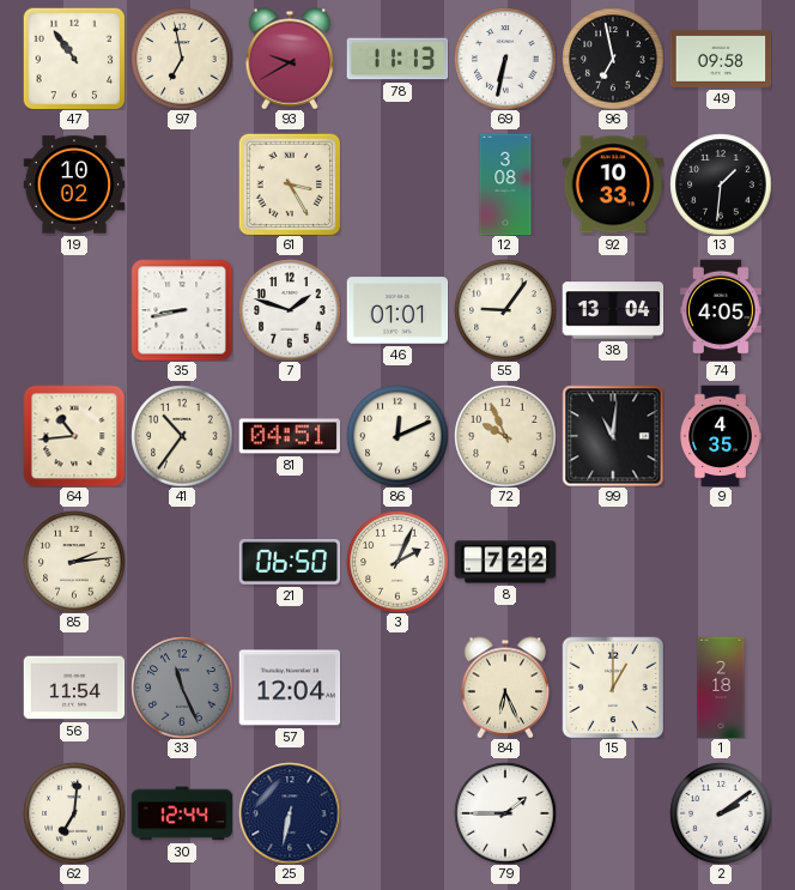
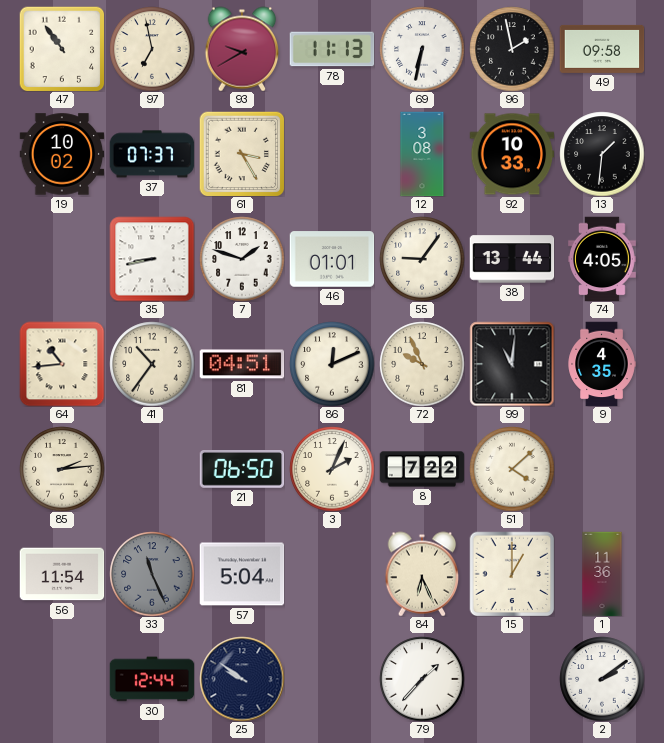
96: 6:58 -> 1:58 (512, 49)
37: none -> 07:37 (152, 154)
38: 13:04 -> 13:44 (512, 259)
51: none -> 4:08 (512, 469)
57: 12:04 -> 5:04 (242, 574)
1: 2:18 -> 11:36 (602, 574)
62: 7:01 -> none (74, 813)
25: 6:32 -> 9:51 (242, 679)
79: 1:45 -> 1:37 (422, 679)
